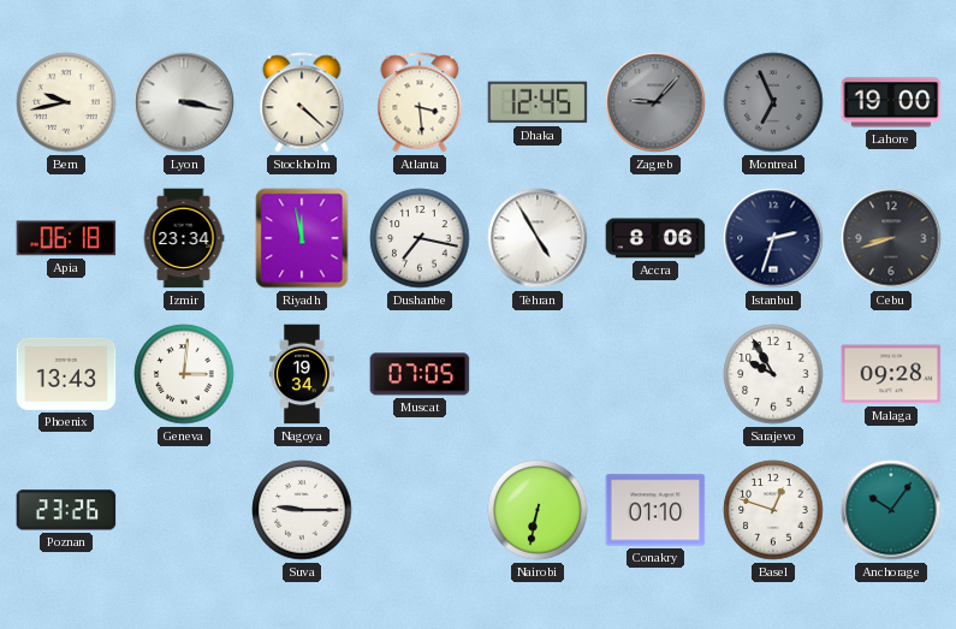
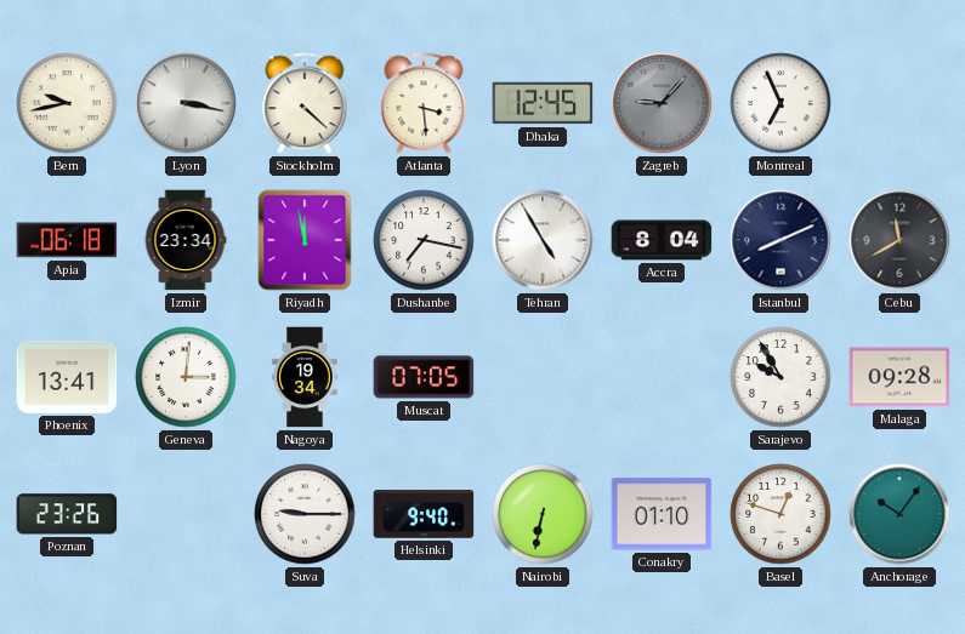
Montreal dial: grey -> white (780, 103)
Lahore: 19:00 -> none (891, 102)
Accra: 8:06 -> 8:04 (662, 240)
Istanbul: 2:33 -> 8:11 (780, 240)
Cebu: 8:42 -> 11:40 (899, 240)
Phoenix: 13:43 -> 13:41 (67, 377)
Helsinki: none -> 9:40 (424, 514)
